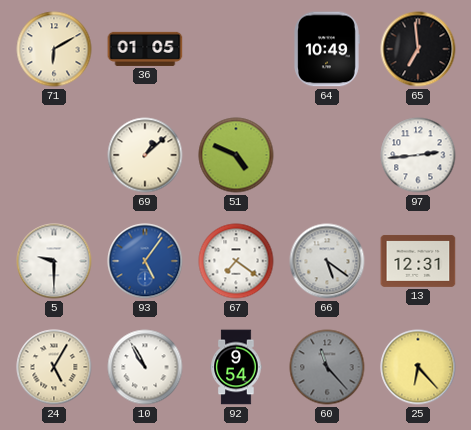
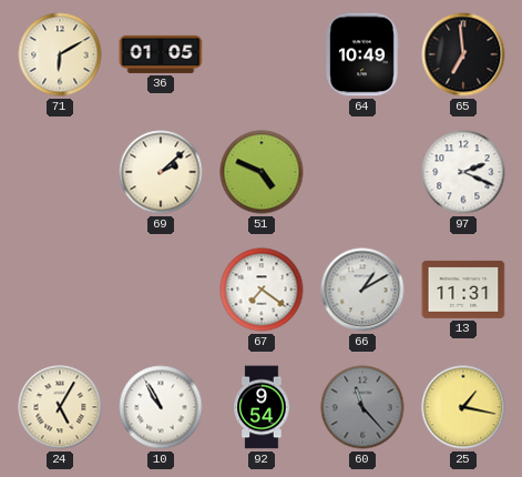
69: 1:08 -> 2:08 (161, 172)
97: 2:44 -> 2:19 (463, 172)
5: 9:30 -> none (54, 261)
93: 5:06 -> none (145, 261)
66: 5:21 -> 1:10 (362, 290)
13: 12:31 -> 11:31 (463, 290)
25: 6:23 -> 1:17 (463, 407)
